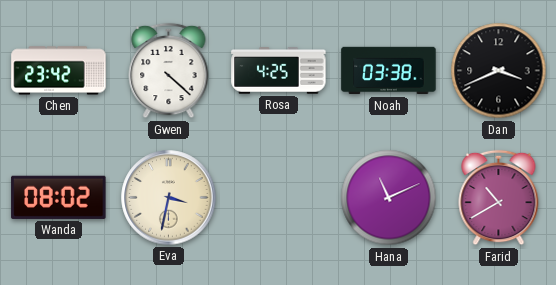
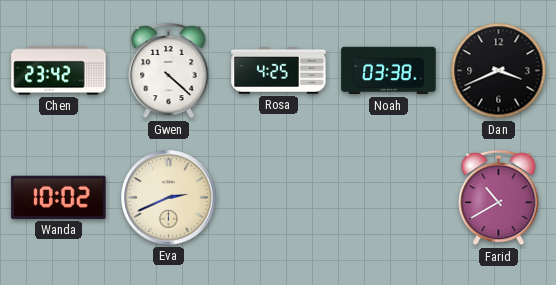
Wanda: 08:02 -> 10:02 (59, 197)
Eva: 3:32 -> 2:41 (169, 198)
Hana: 11:11 -> none (389, 198)
